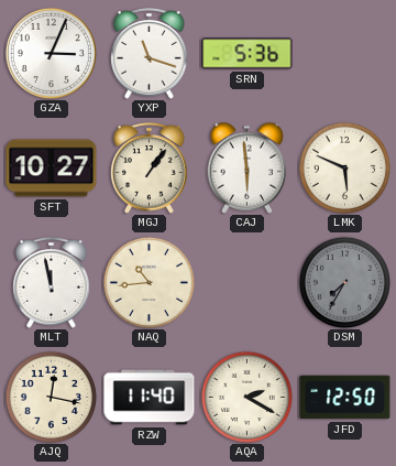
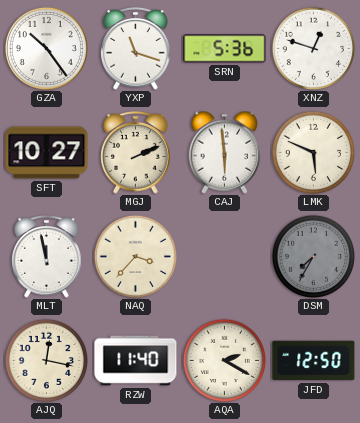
GZA: 3:04 -> 10:24 (46, 48)
XNZ: none -> 12:48 (313, 48)
MGJ: 1:06 -> 2:11 (136, 153)
NAQ: 10:44 -> 3:37 (135, 256)
